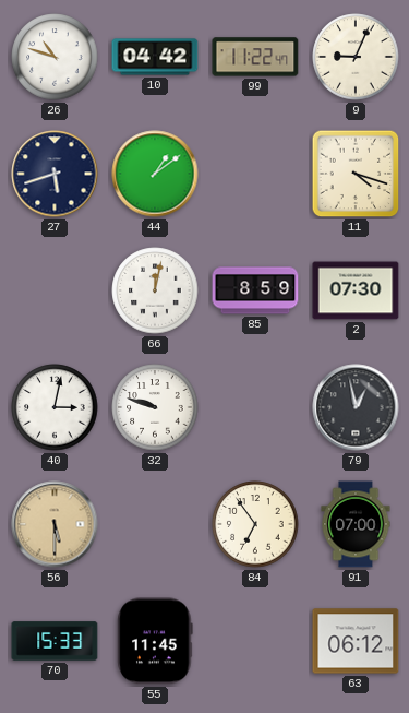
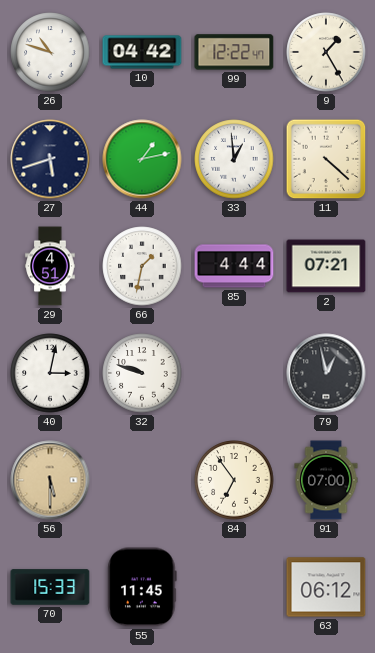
99: 11:22 -> 12:22 (234, 52)
9: 9:04 -> 1:25 (326, 52)
44: 1:09 -> 1:13 (142, 159)
33: none -> 12:59 (234, 159)
11: 4:18 -> 4:22 (326, 159)
29: none -> 4:51 (50, 266)
66: 12:02 -> 1:32 (142, 266)
85: 8:59 -> 4:44 (234, 266)
2: 07:30 -> 07:21 (326, 266)
